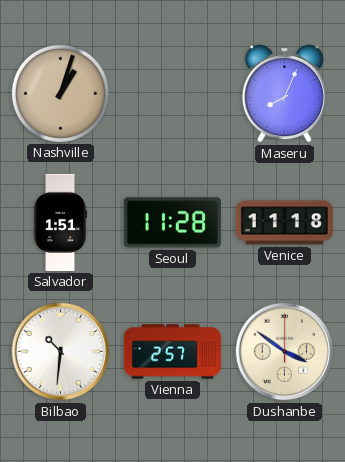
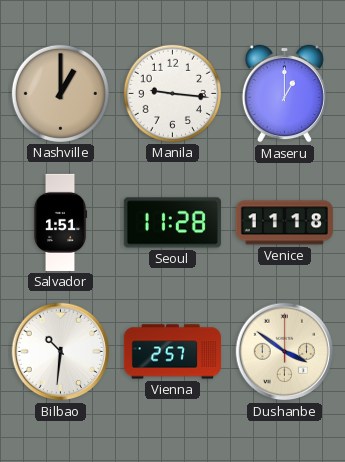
Nashville: 1:03 -> 1:00 (60, 93)
Manila: none -> 9:16 (172, 93)
Maseru: 8:04 -> 1:00 (284, 93)
